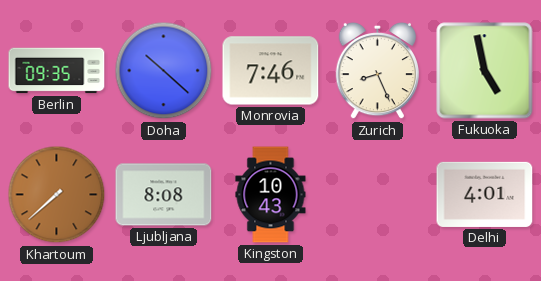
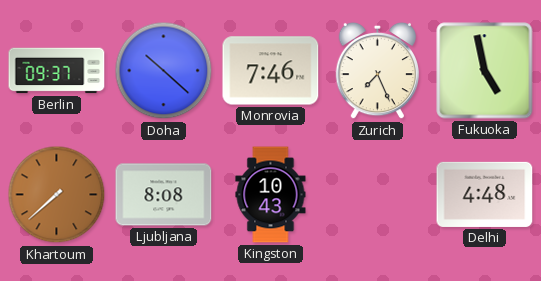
Berlin: 09:35 -> 09:37 (57, 71)
Zurich: 8:26 -> 7:26 (377, 71)
Delhi: 4:01 -> 4:48 (485, 194)
